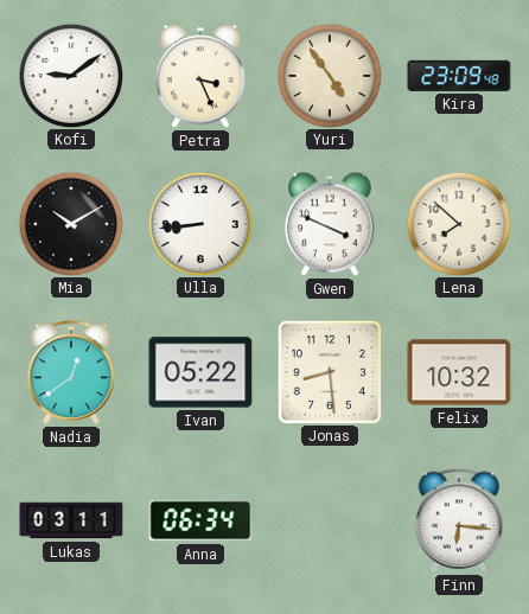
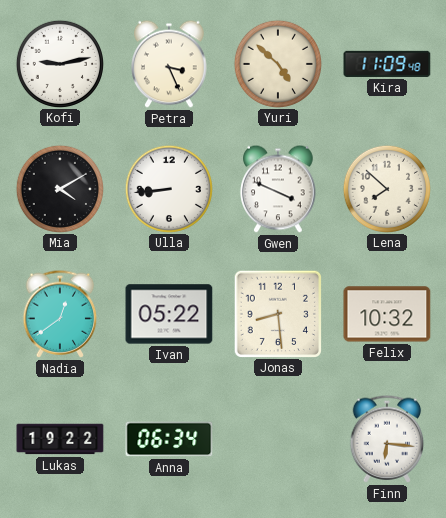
Kofi: 9:09 -> 9:13 (59, 63)
Yuri: 4:54 -> 4:52 (277, 63)
Kira: 23:09 -> 11:09 (387, 64)
Mia: 10:10 -> 4:10 (59, 188)
Lukas: 03:11 -> 19:22 (60, 439)
